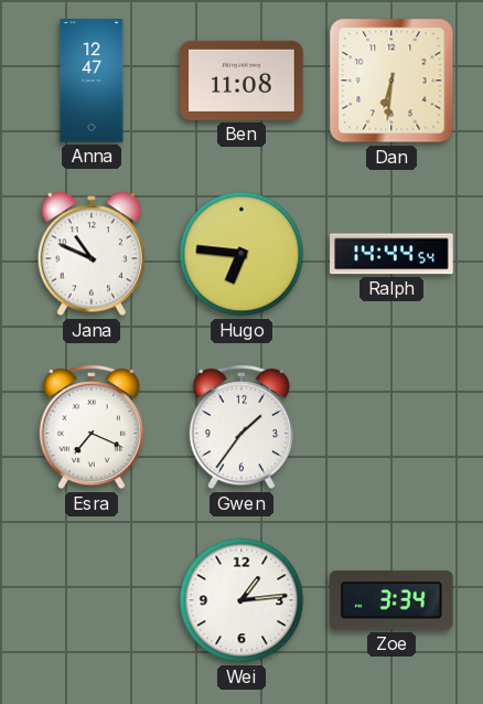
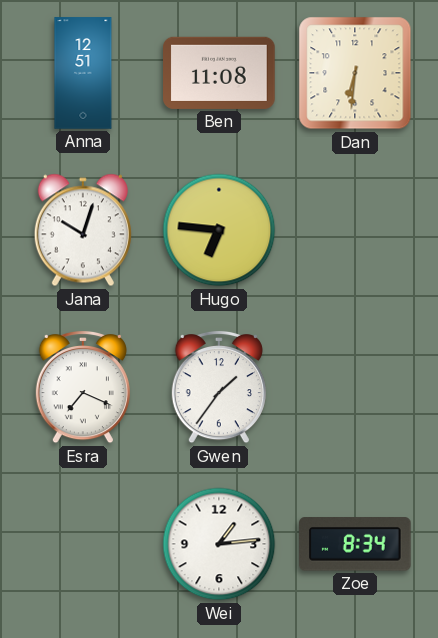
Anna: 12:47 -> 12:51 (83, 73)
Jana: 10:49 -> 10:03 (83, 230)
Ralph: 14:44 -> none (391, 254)
Zoe: 3:34 -> 8:34 (356, 544)
